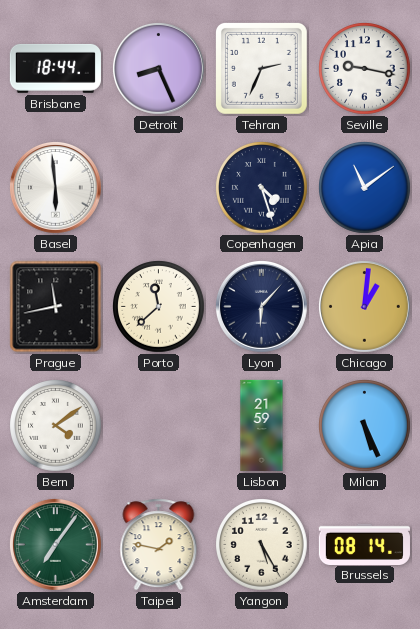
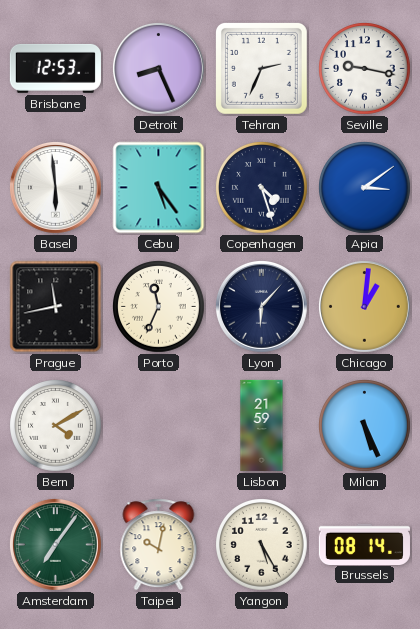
Brisbane: 18:44 -> 12:53 (55, 68)
Cebu: none -> 5:24 (159, 188)
Apia: 11:09 -> 3:09 (365, 188)
Porto: 11:38 -> 11:34 (159, 307)
Bern: 4:09 -> 4:10 (56, 426)
Taipei: 1:47 -> 10:02 (159, 545)
